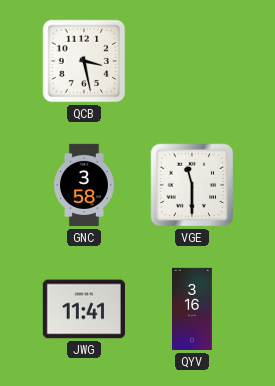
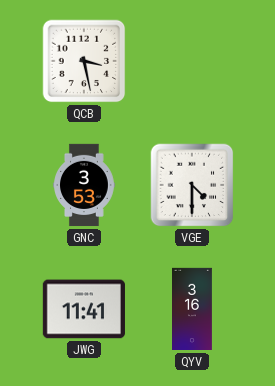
GNC: 3:58 -> 3:53 (85, 185)
VGE: 11:30 -> 4:30 (192, 185)
